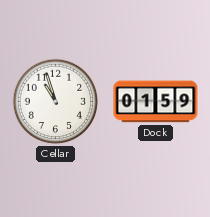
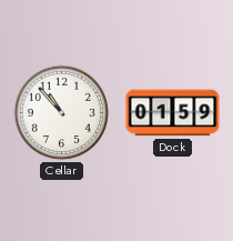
Cellar: 10:57 -> 10:53 (62, 113)
